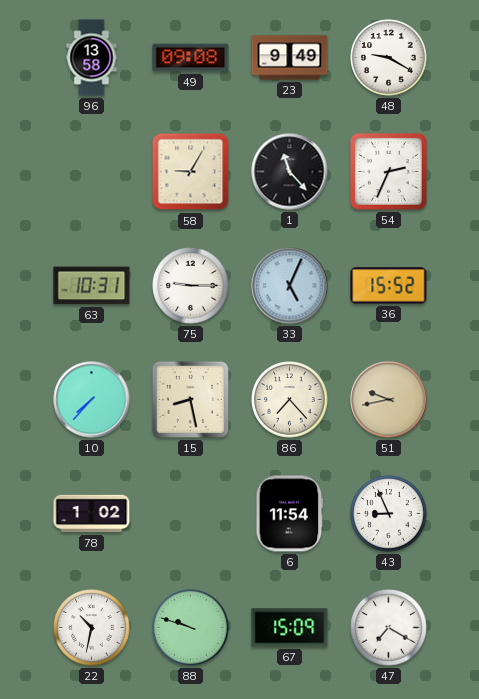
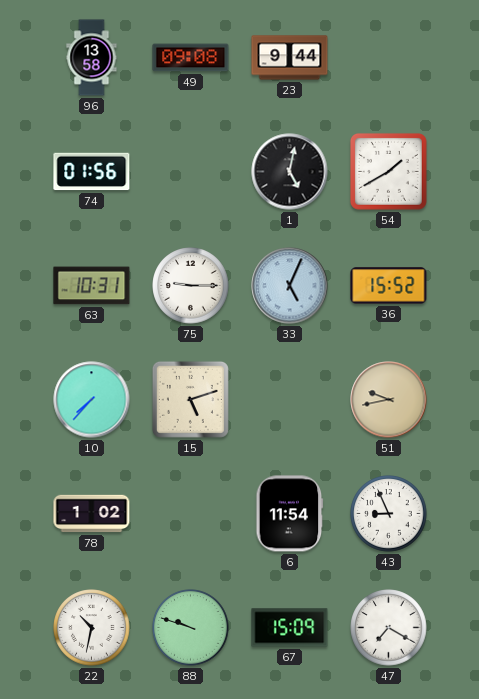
23: 9:49 -> 9:44 (290, 58)
48: 9:20 -> none (389, 58)
74: none -> 01:56 (92, 172)
58: 9:05 -> none (191, 172)
1: 11:23 -> 5:02 (290, 172)
54: 2:34 -> 1:40 (388, 171)
15: 8:28 -> 5:12 (190, 399)
86: 7:23 -> none (290, 400)
